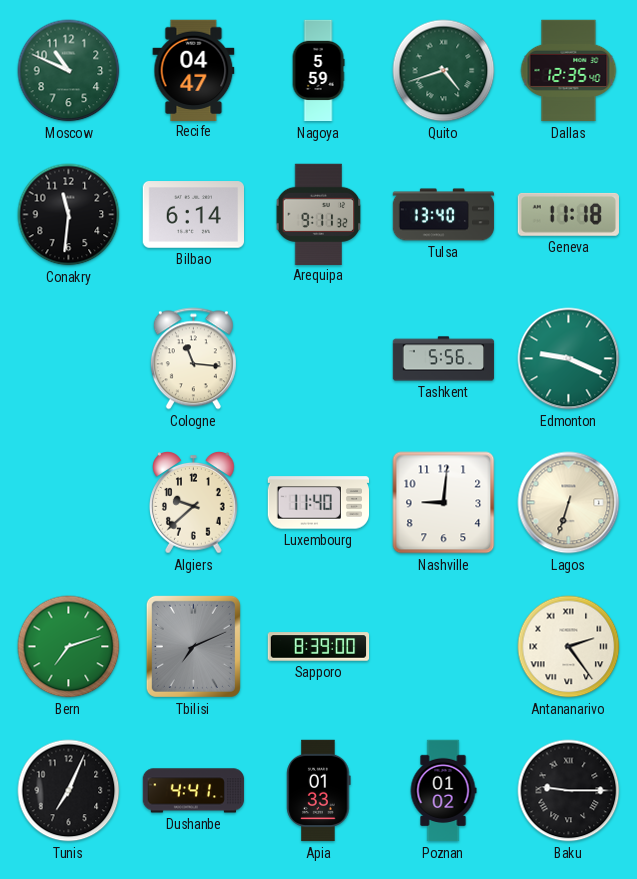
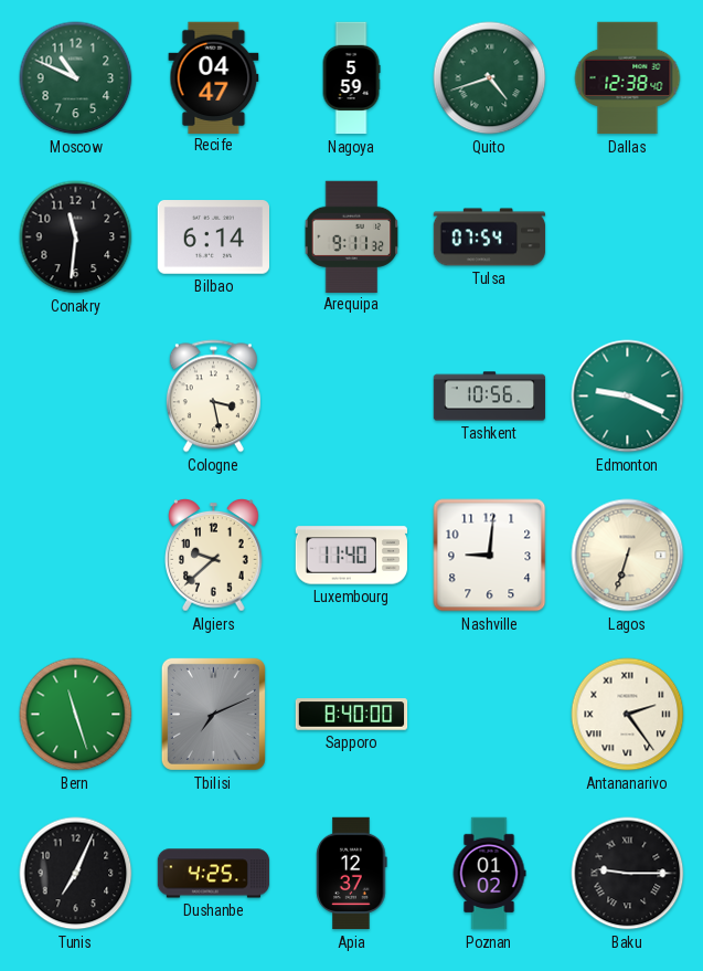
Dallas: 12:35 -> 12:38 (628, 78)
Tulsa: 13:40 -> 07:54 (490, 238)
Geneva: 11:18 -> none (568, 214)
Cologne: 11:16 -> 3:28 (213, 397)
Tashkent: 5:56 -> 10:56 (490, 397)
Bern: 7:12 -> 11:27 (76, 715)
Sapporo: 8:39 -> 8:40 (352, 715)
Dushanbe: 4:41 -> 4:25 (214, 874)
Apia: 01:33 -> 12:37 (352, 874)
